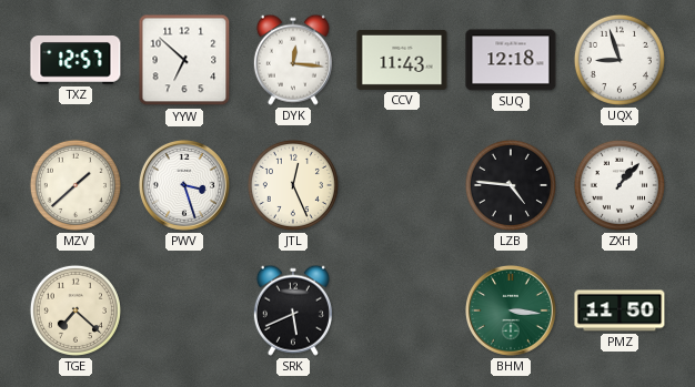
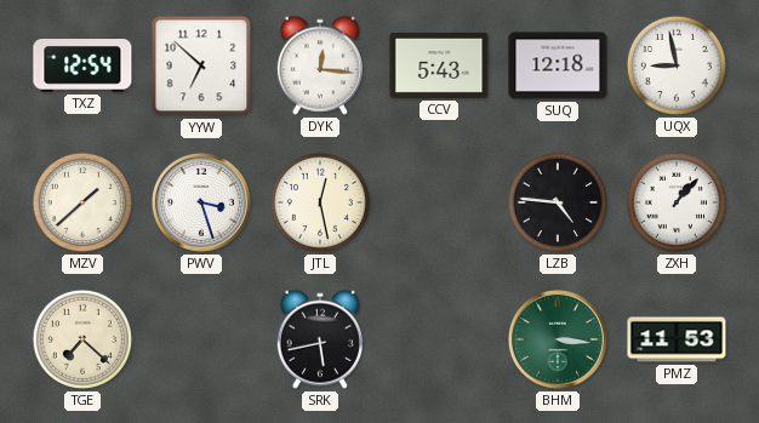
TXZ: 12:57 -> 12:54 (82, 67)
CCV: 11:43 -> 5:43 (439, 65)
UQX: 8:57 -> 8:58 (677, 65)
JTL: 12:26 -> 12:28 (320, 202)
SRK: 5:41 -> 5:43 (320, 339)
PMZ: 11:50 -> 11:53 (677, 339)
